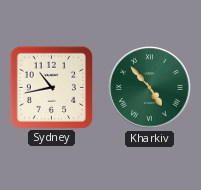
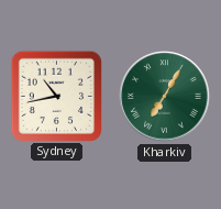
Kharkiv: 4:53 -> 7:05 (165, 97)
